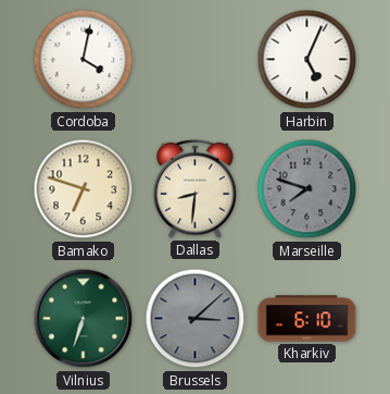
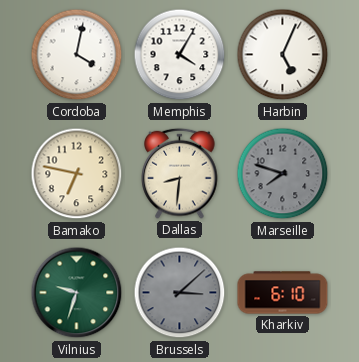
Memphis: none -> 4:05 (180, 55)
Bamako: 6:48 -> 6:47 (77, 174)
Vilnius: 6:33 -> 9:33 (77, 293)
